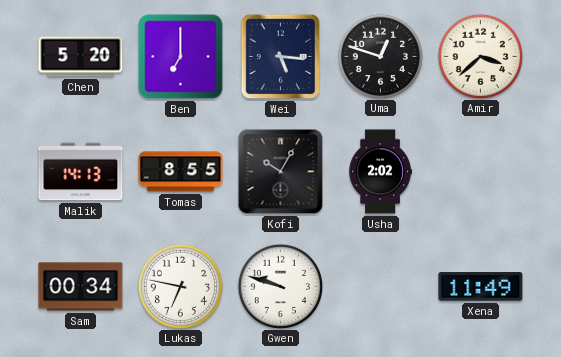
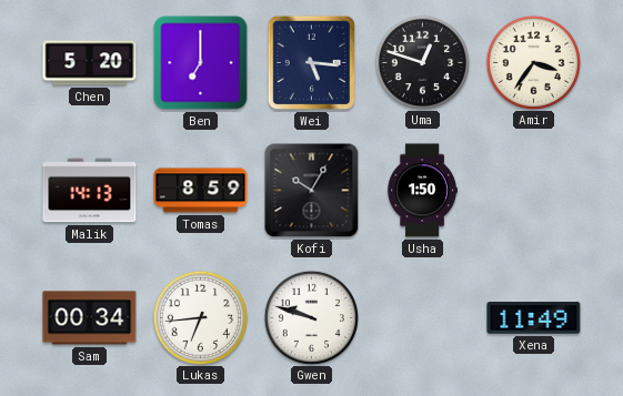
Amir: 3:38 -> 3:36 (533, 62)
Tomas: 8:55 -> 8:59 (201, 191)
Usha: 2:02 -> 1:50 (422, 191)
Lukas: 6:47 -> 6:44 (200, 317)
